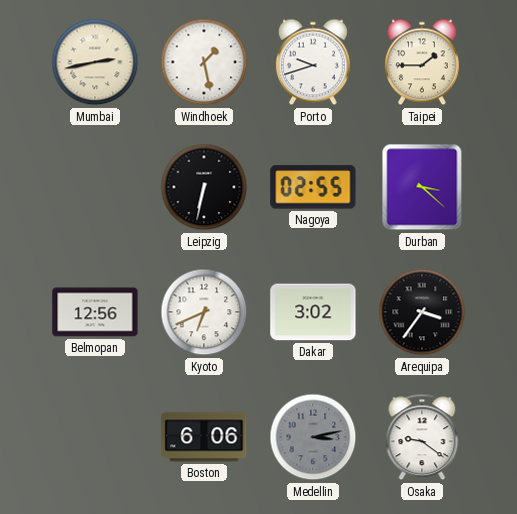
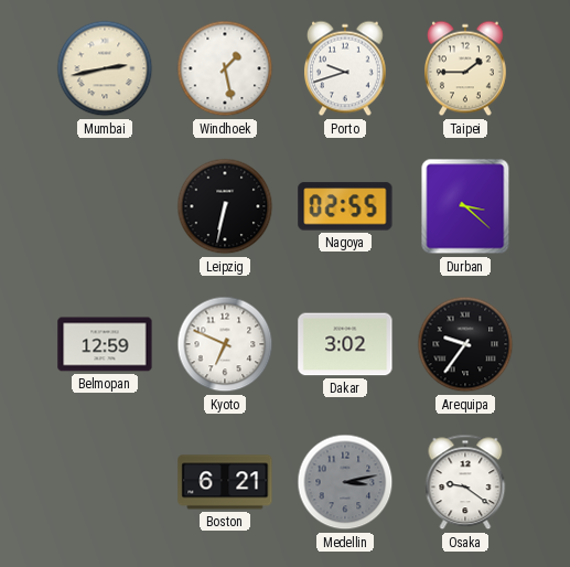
Belmopan: 12:56 -> 12:59 (105, 344)
Kyoto: 6:41 -> 6:49 (225, 344)
Arequipa: 3:36 -> 9:36 (465, 344)
Boston: 6:06 -> 6:21 (225, 482)
